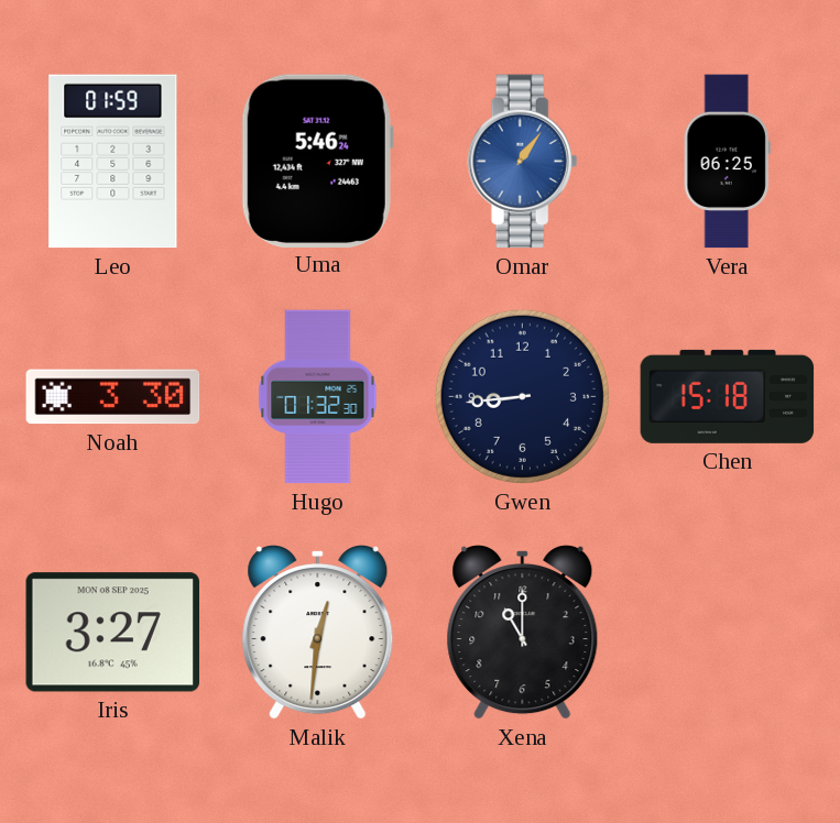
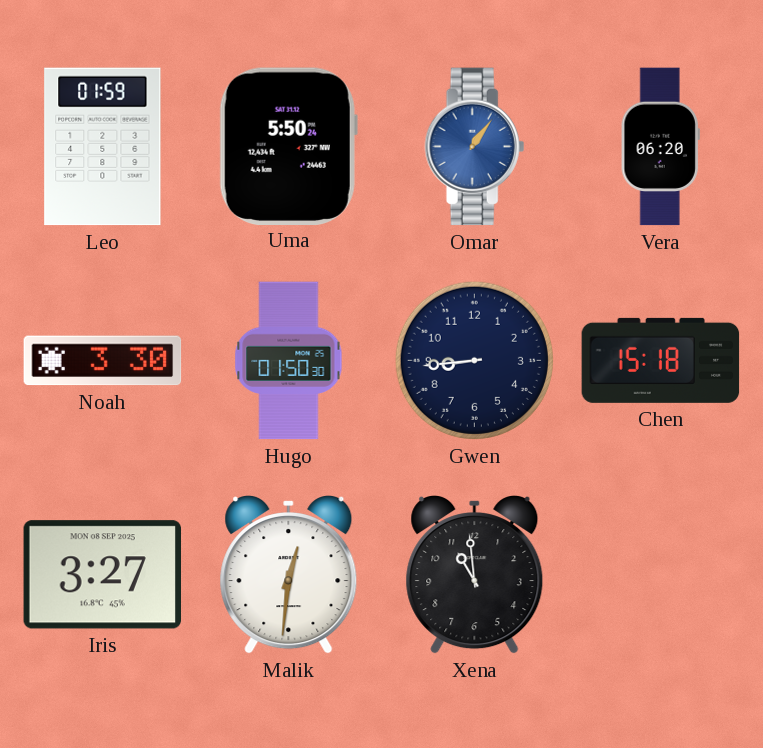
Uma: 5:46 -> 5:50 (288, 146)
Vera: 06:25 -> 06:20 (660, 147)
Hugo: 01:32 -> 01:50 (289, 361)
Xena: 11:00 -> 10:59 (475, 575)
